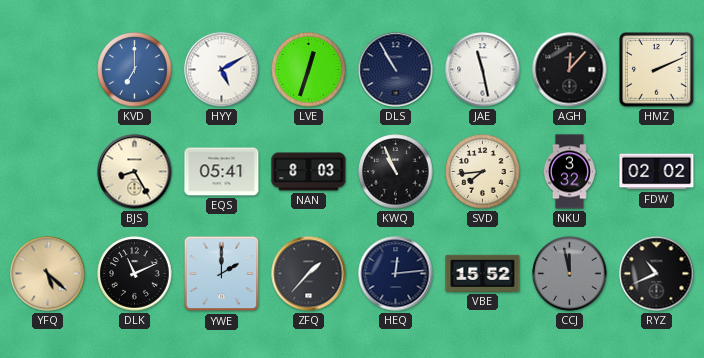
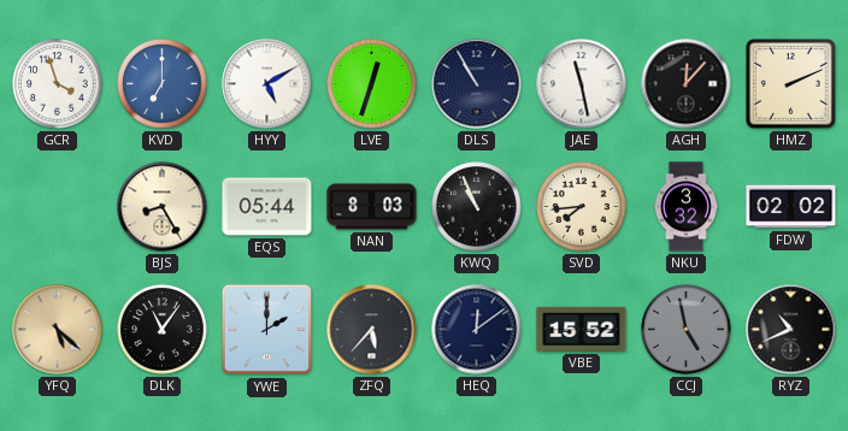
GCR: none -> 3:57 (58, 84)
EQS: 05:41 -> 05:44 (267, 207)
DLK: 11:11 -> 11:06 (163, 330)
ZFQ: 1:37 -> 5:37 (372, 330)
HEQ: 12:14 -> 12:09 (477, 330)
CCJ: 11:58 -> 4:58 (687, 330)
